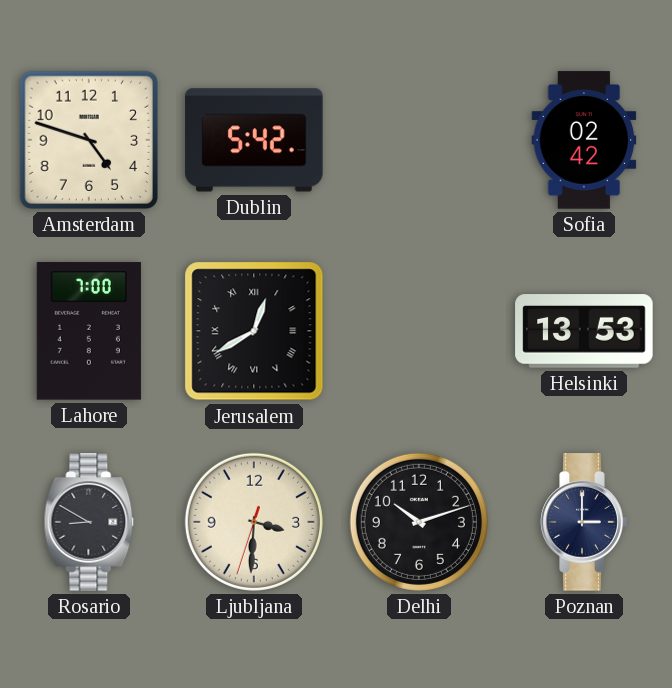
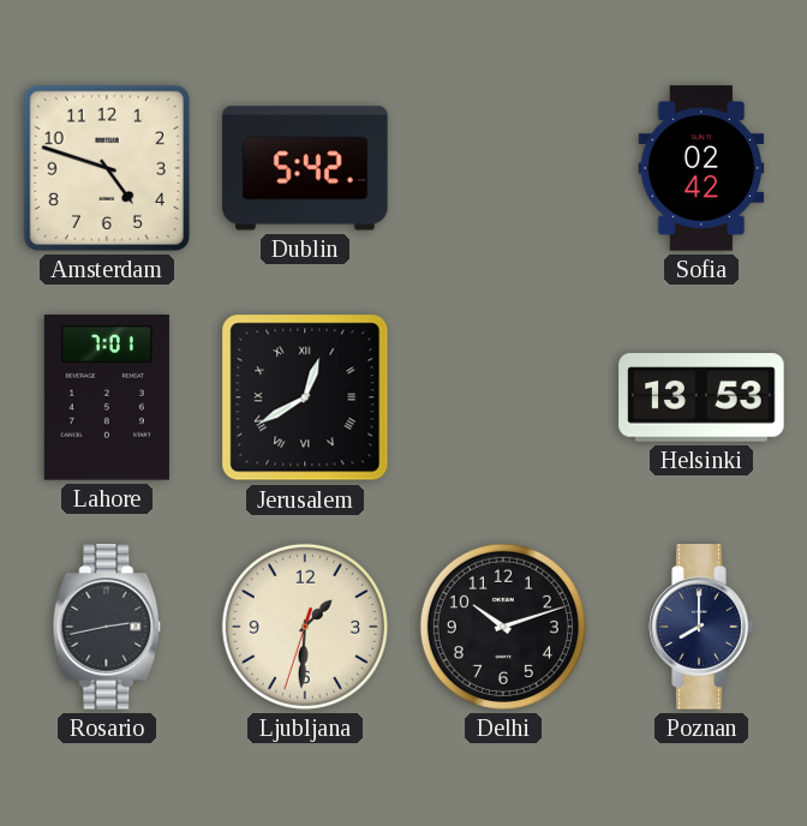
Lahore: 7:00 -> 7:01 (107, 397)
Rosario: 8:50 -> 2:43 (107, 627)
Ljubljana: 3:30 -> 1:30 (305, 627)
Poznan: 3:00 -> 8:00 (701, 627)
